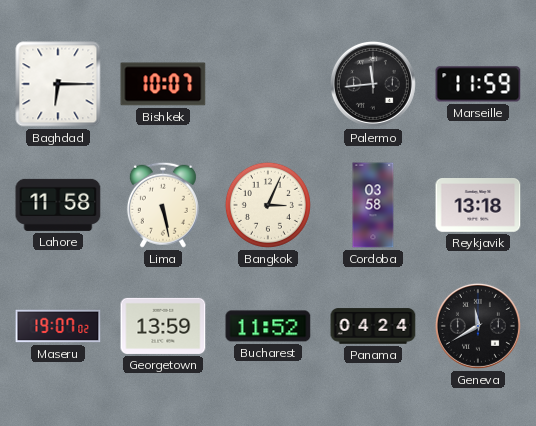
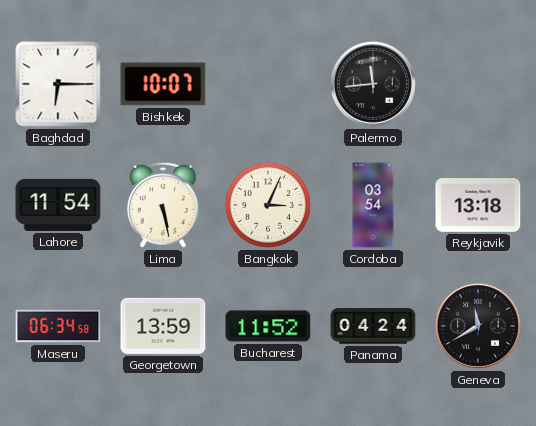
Marseille: 11:59 -> none (478, 84)
Lahore: 11:58 -> 11:54 (58, 205)
Cordoba: 03:58 -> 03:54 (373, 205)
Maseru: 19:07 -> 06:34 (58, 326)
